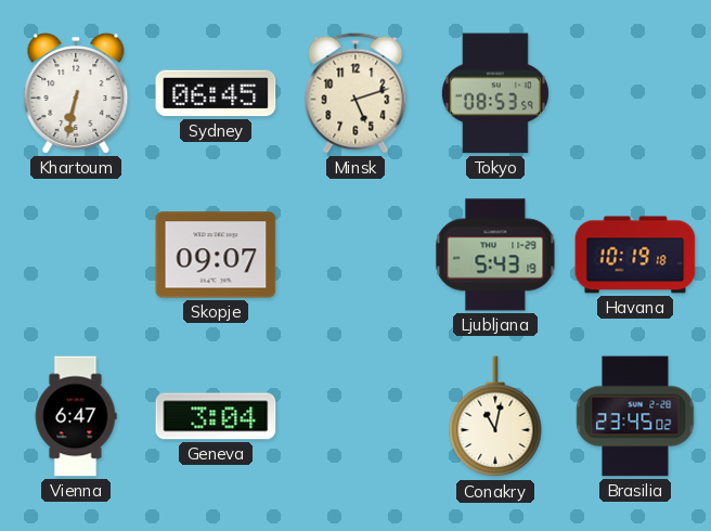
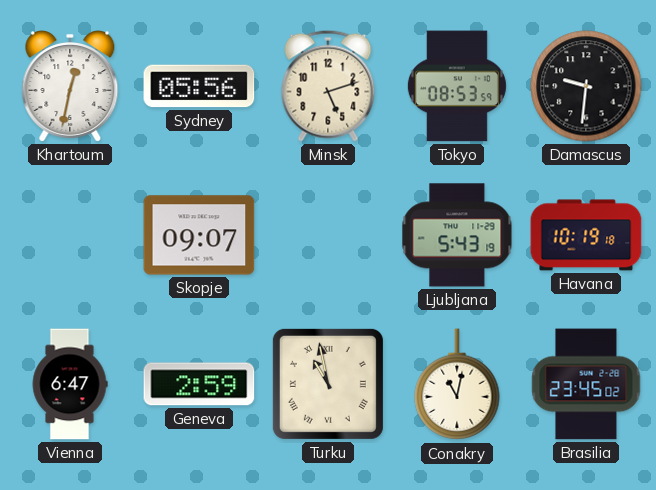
Khartoum: 6:32 -> 12:32 (70, 86)
Sydney: 06:45 -> 05:56 (199, 86)
Damascus: none -> 9:31 (586, 86)
Geneva: 3:04 -> 2:59 (199, 384)
Turku: none -> 10:58 (328, 384)
